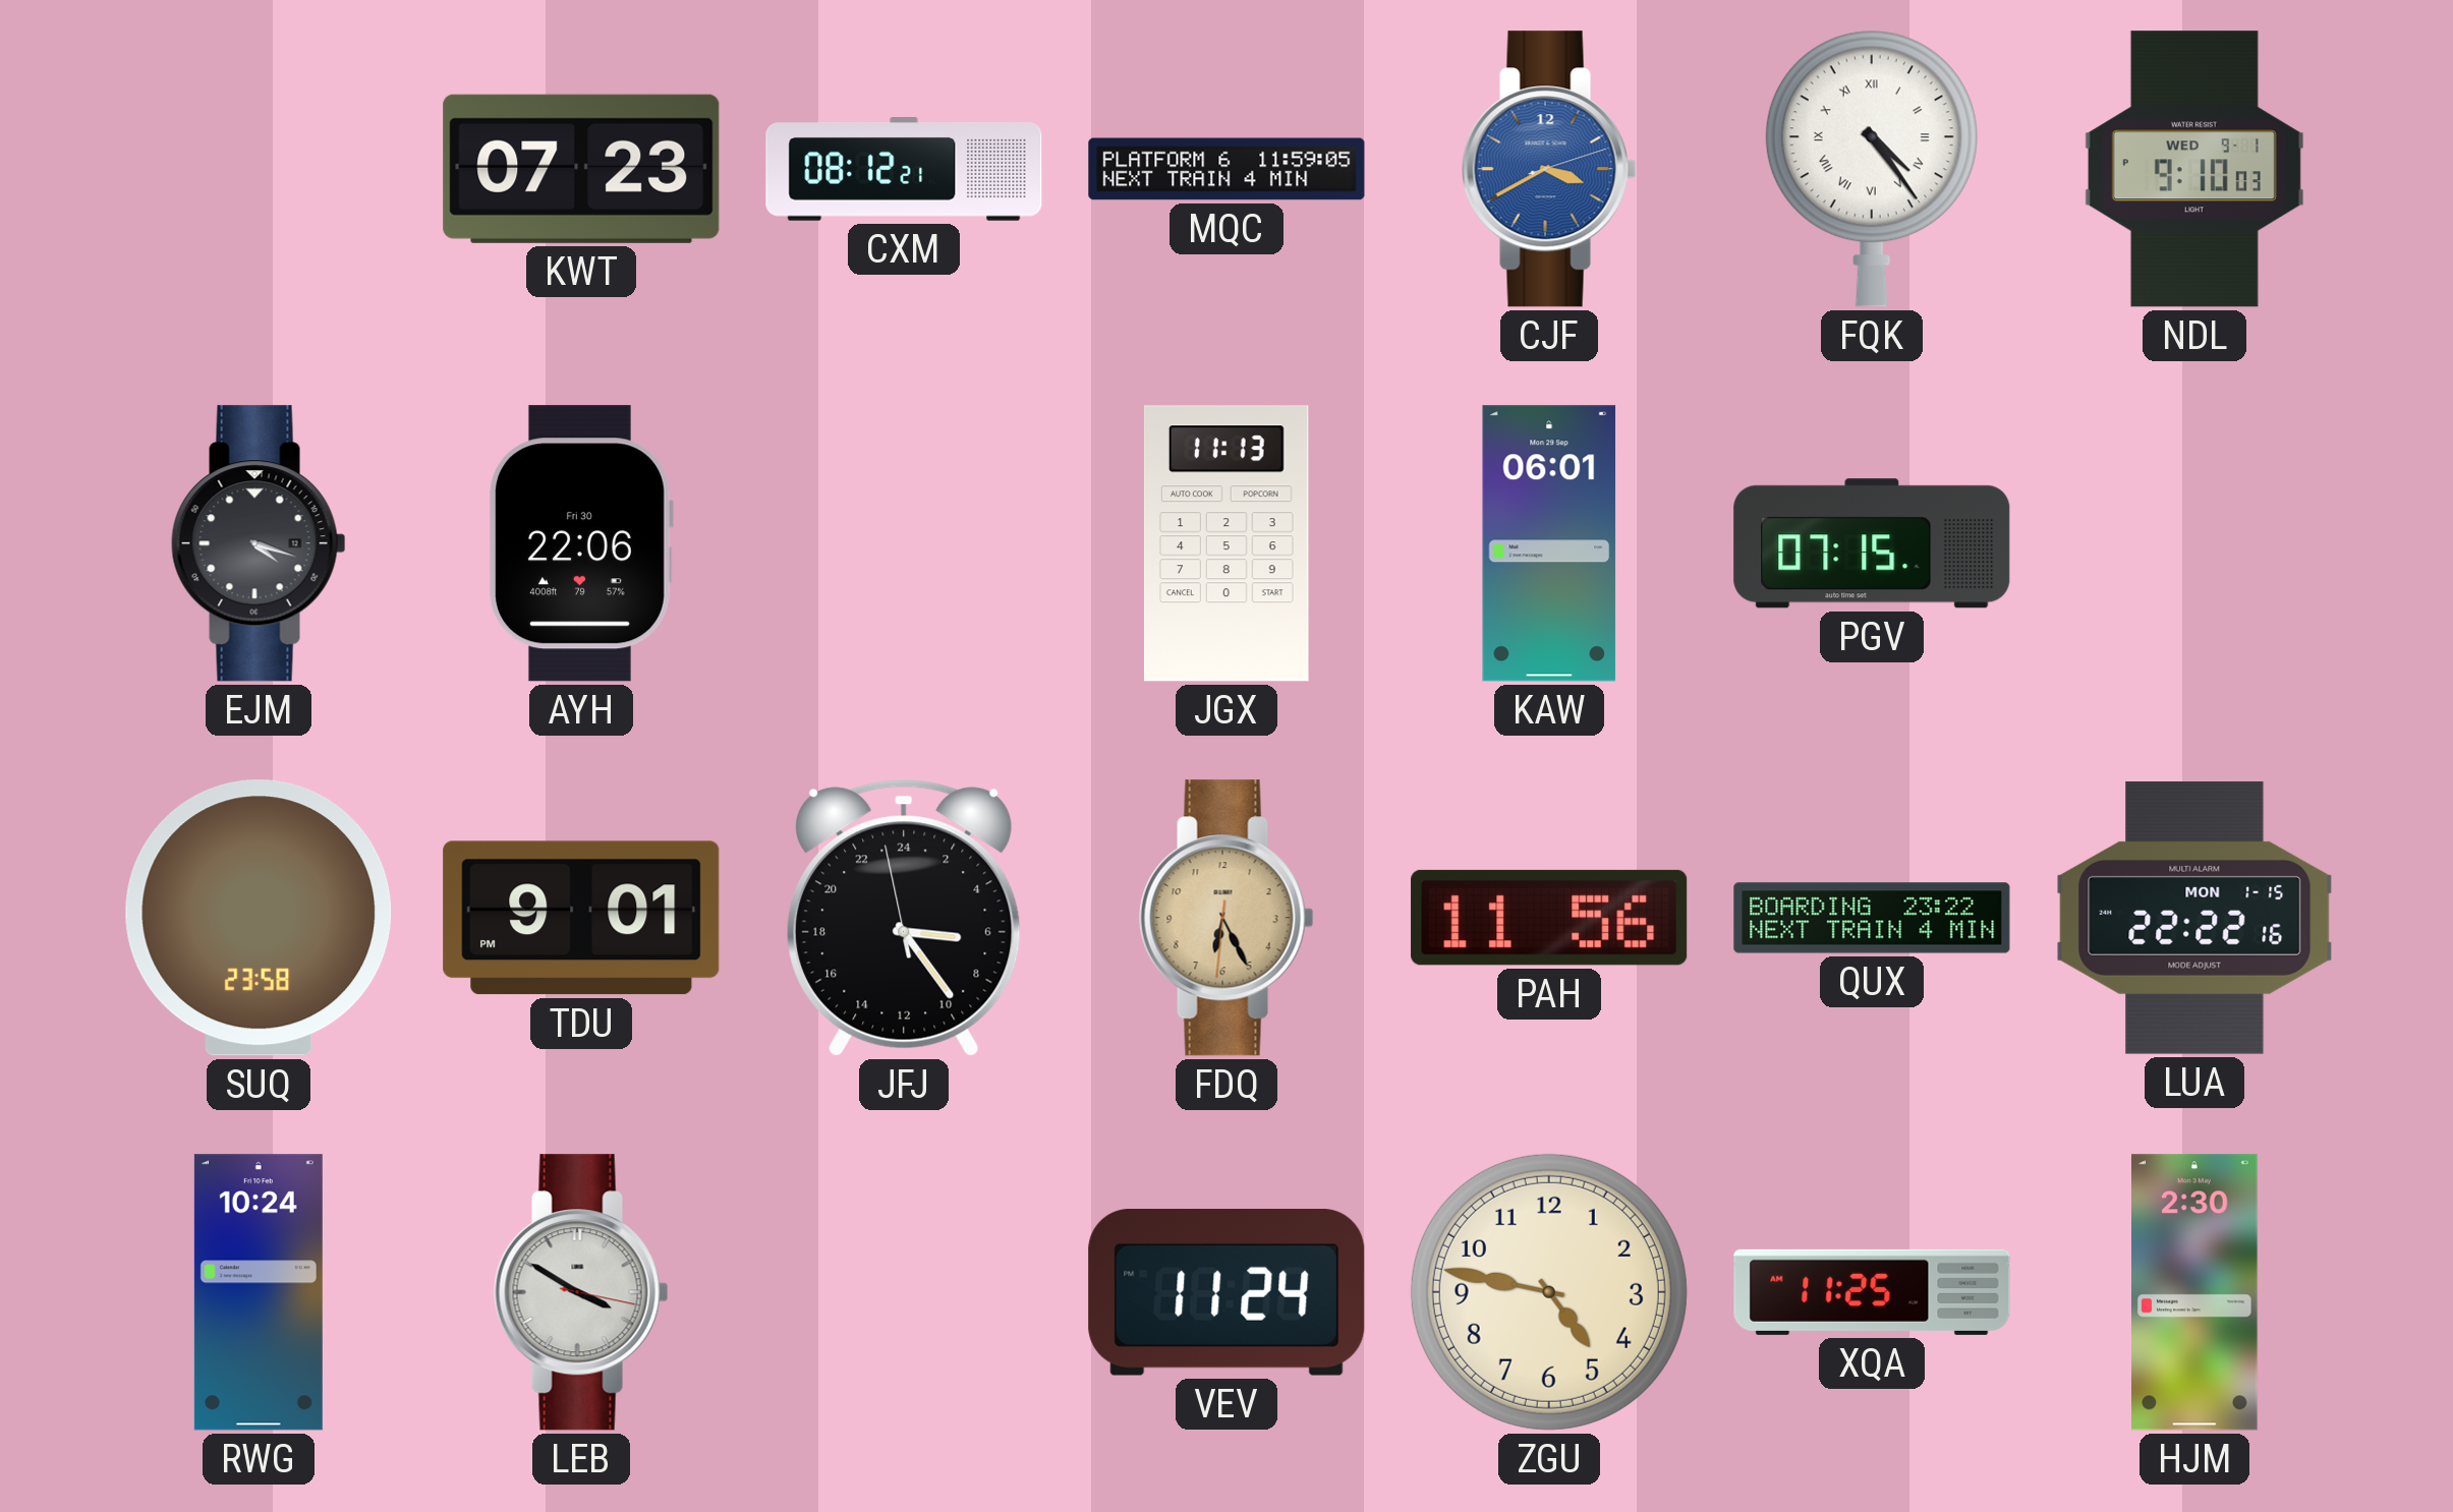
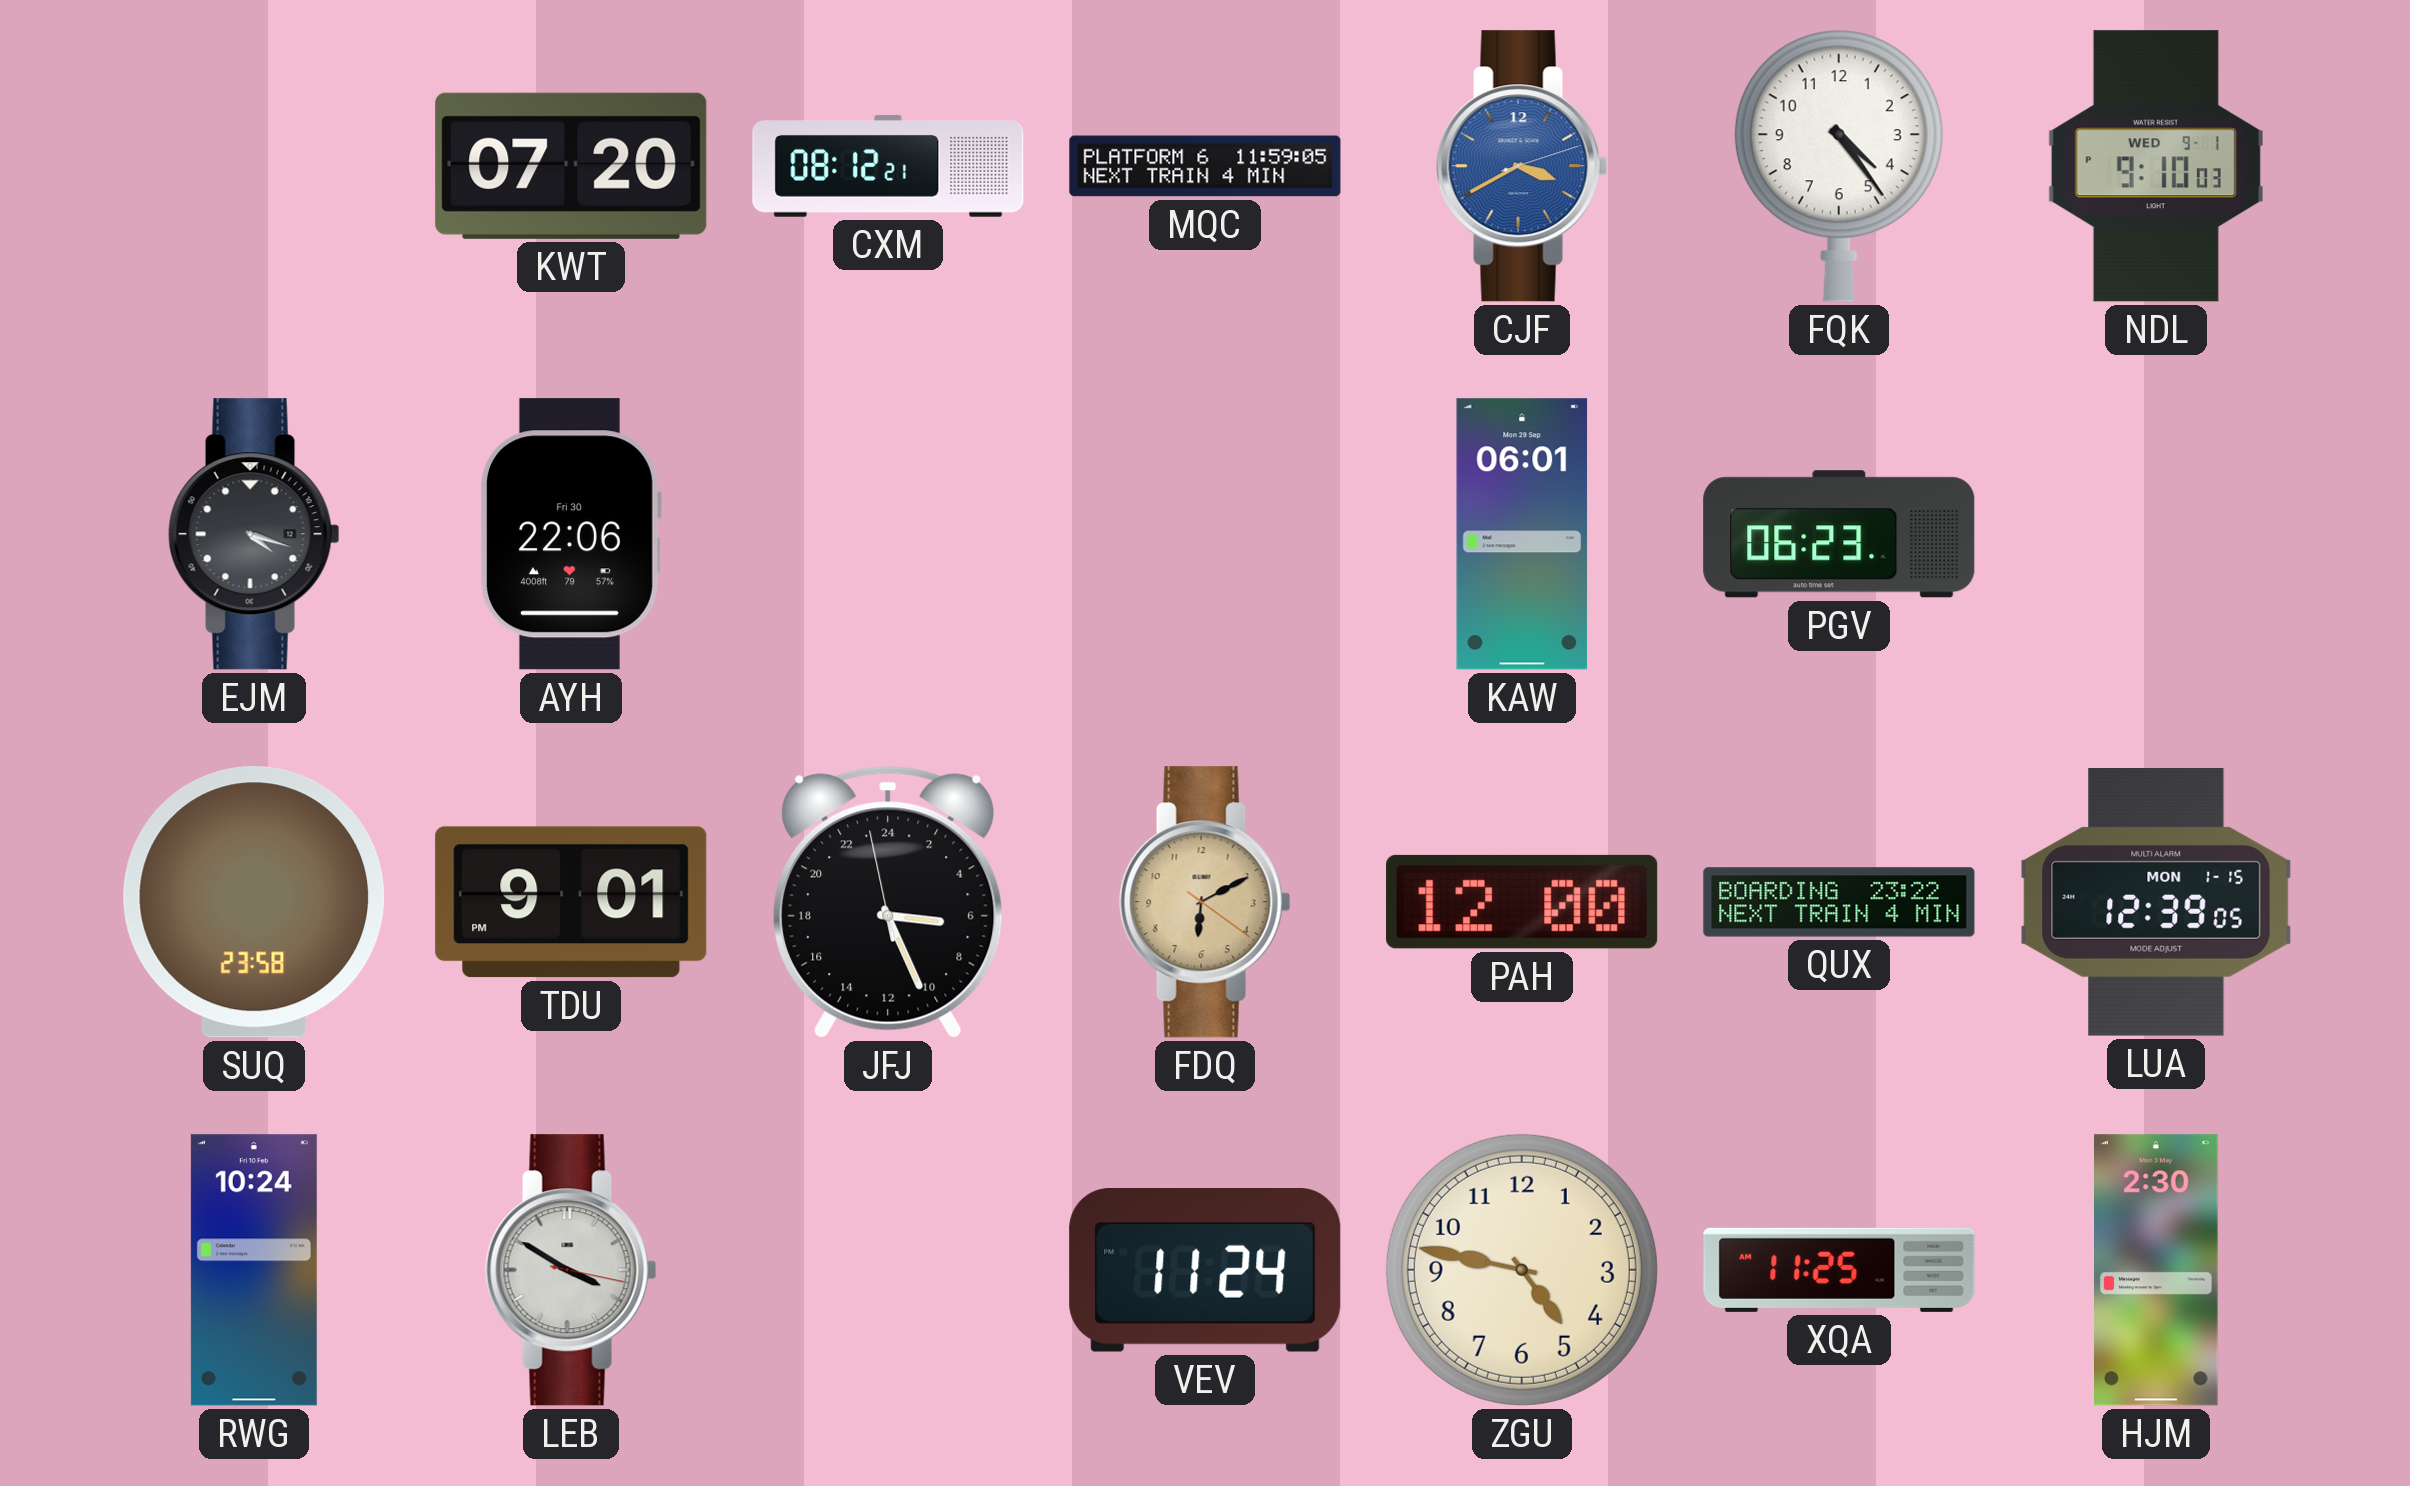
KWT: 07:23 -> 07:20 (571, 166)
FQK numerals: Roman -> Arabic (1839, 166)
JGX: 11:13 -> none (1226, 543)
PGV: 07:15 -> 06:23 (1839, 534)
JFJ: 6:23 -> 6:25 (888, 902)
FDQ: 6:25 -> 6:10 (1205, 902)
PAH: 11:56 -> 12:00 (1522, 902)
LUA: 22:22 -> 12:39 (2156, 903)
